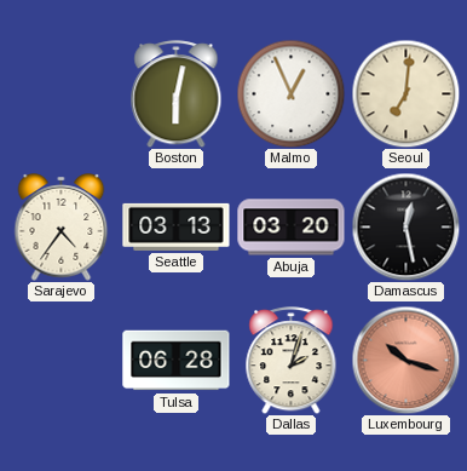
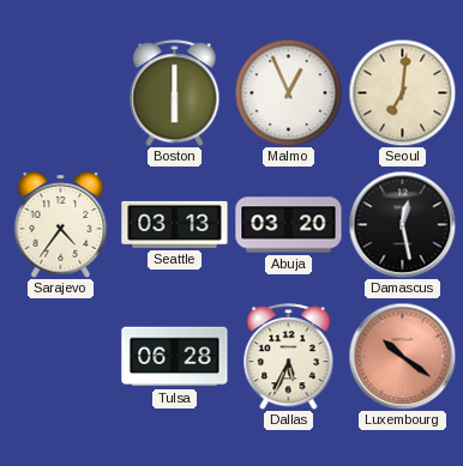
Boston: 6:02 -> 6:00 (175, 93)
Dallas: 2:03 -> 5:34 (289, 357)
Luxembourg: 10:18 -> 10:21 (402, 356)
